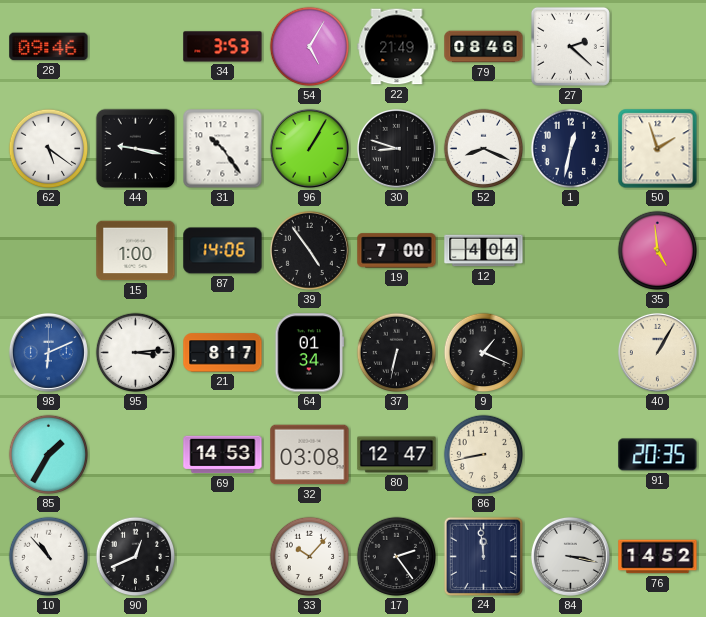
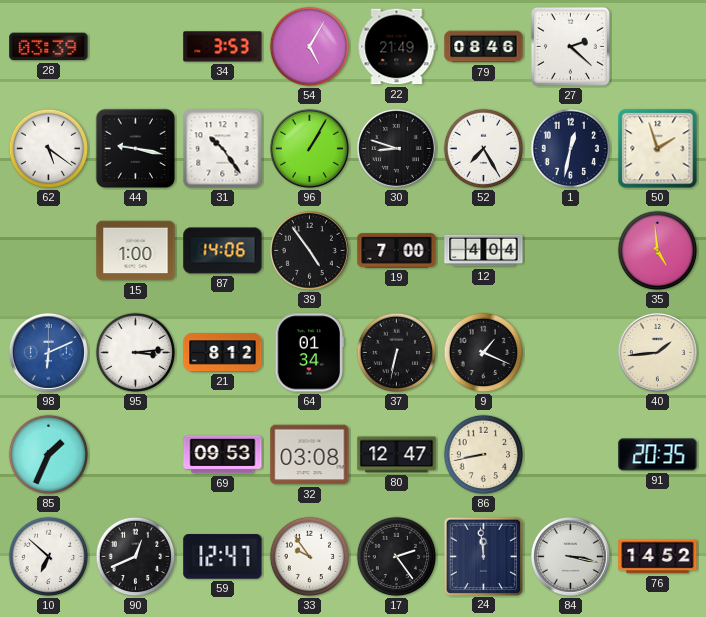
28: 09:46 -> 03:39 (49, 47)
52: 8:19 -> 7:25 (484, 149)
21: 8:17 -> 8:12 (223, 353)
40: 1:05 -> 1:44 (657, 352)
85: 1:35 -> 1:34 (49, 455)
69: 14:53 -> 09:53 (223, 455)
10: 10:53 -> 6:52 (49, 557)
59: none -> 12:47 (223, 557)
33: 10:07 -> 9:54 (310, 557)
